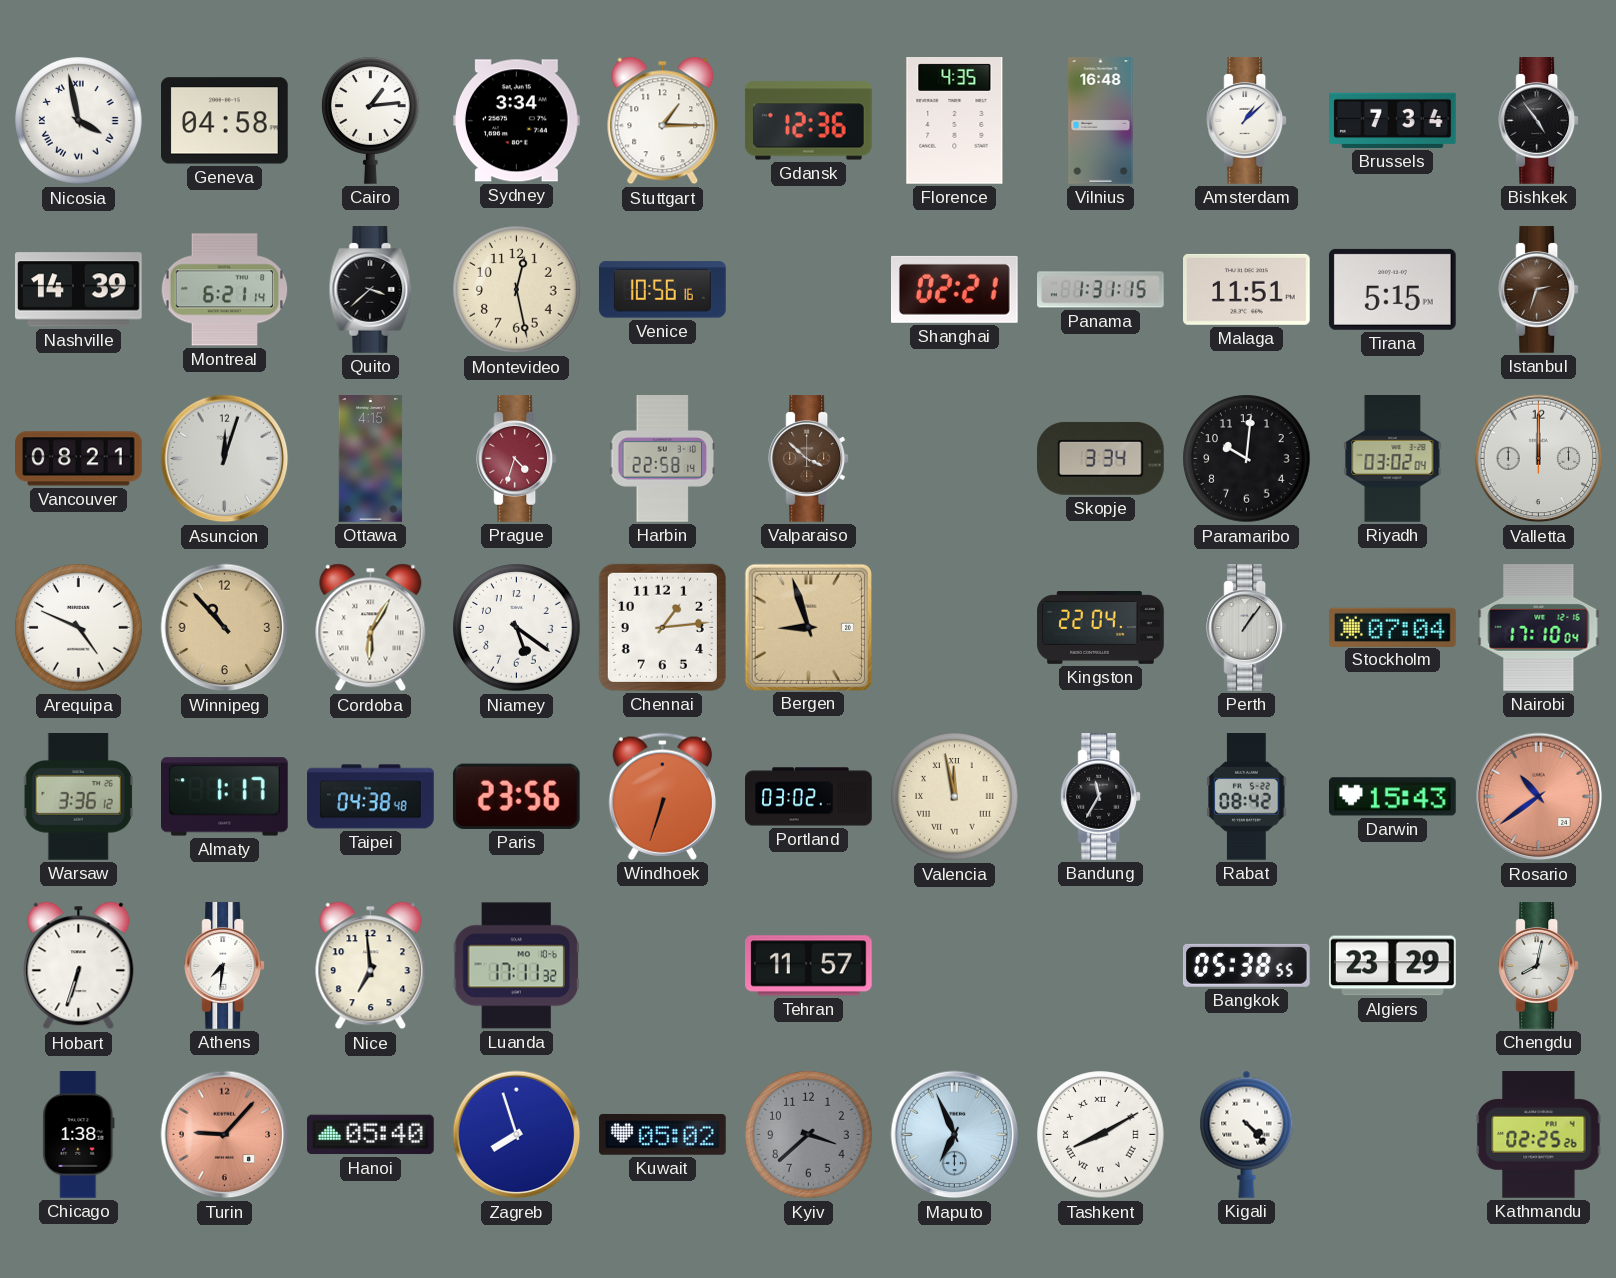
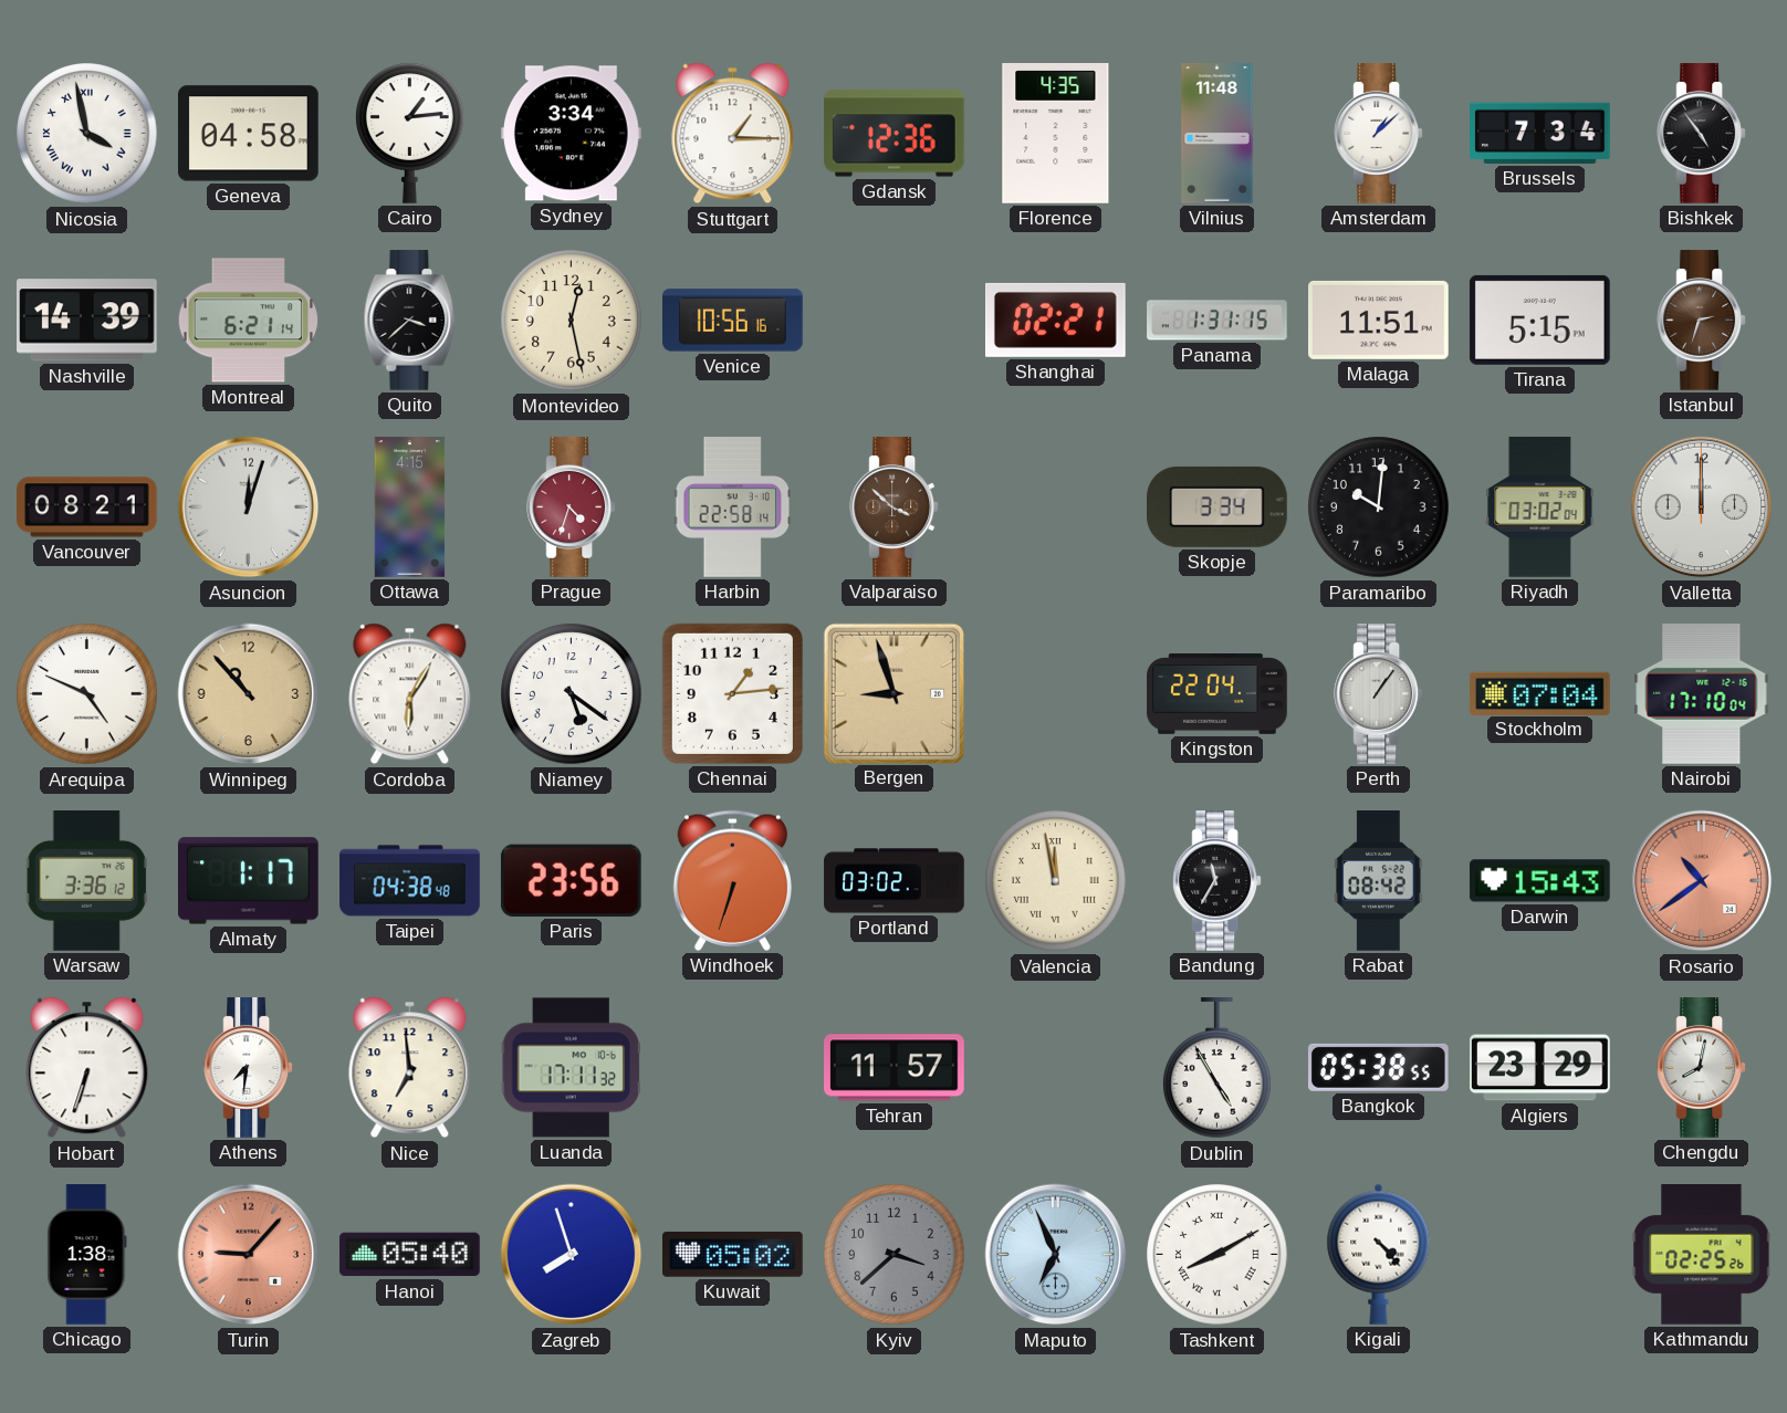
Vilnius: 16:48 -> 11:48 (1218, 134)
Dublin: none -> 4:55 (1218, 1069)
